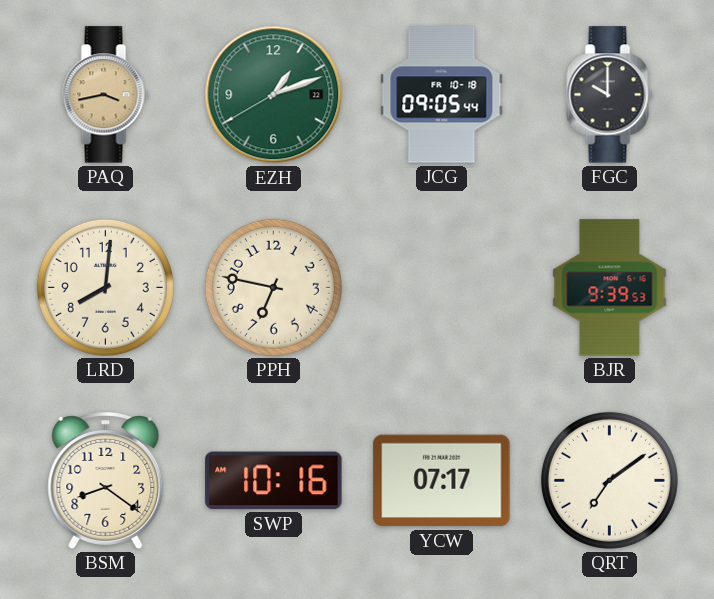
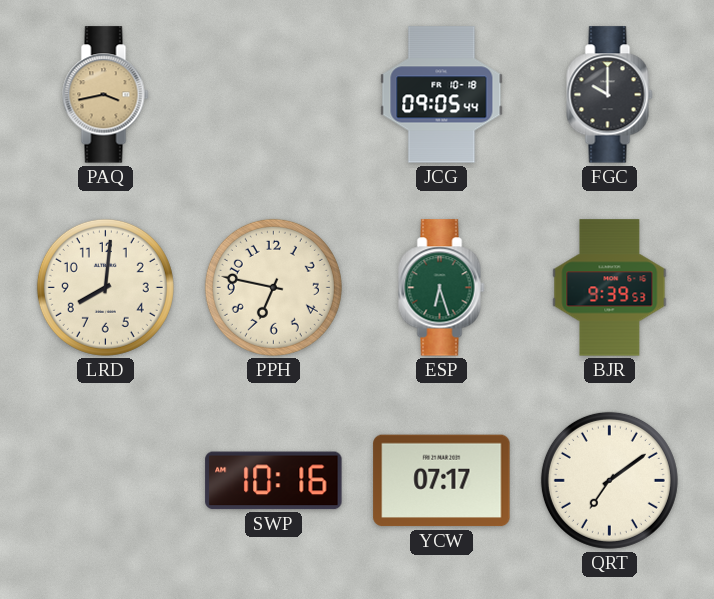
EZH: 1:11 -> none (274, 95)
ESP: none -> 6:27 (442, 288)
BSM: 8:21 -> none (106, 481)
